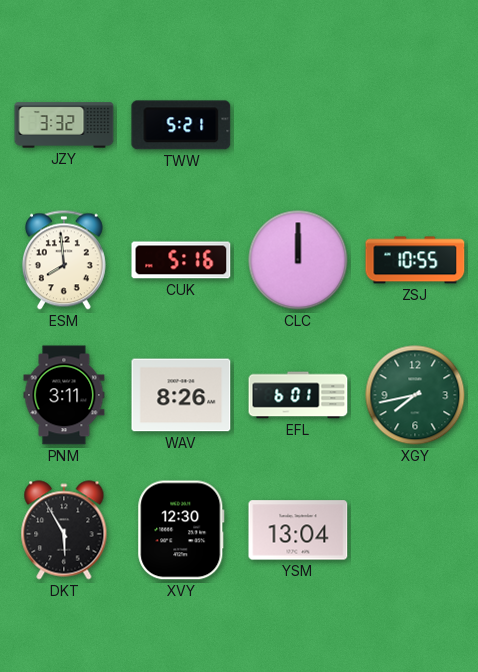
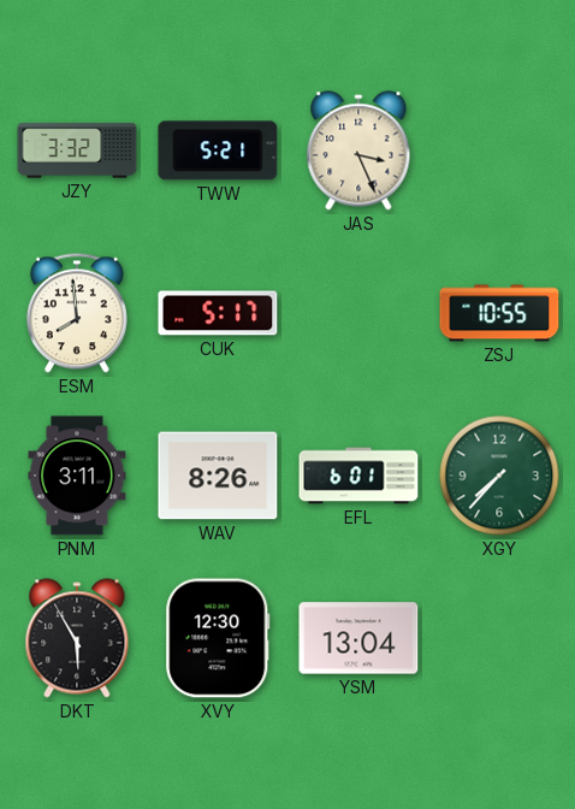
JAS: none -> 3:26 (358, 150)
CUK: 5:16 -> 5:17 (218, 313)
CLC: 12:00 -> none (298, 260)
XGY: 7:43 -> 7:37 (499, 476)
